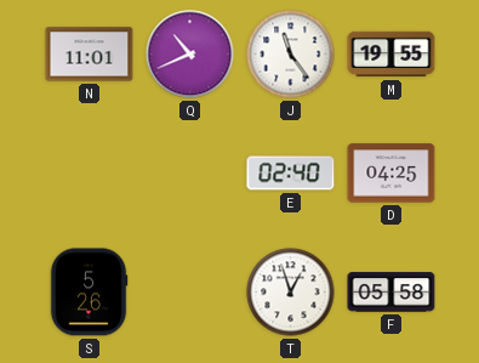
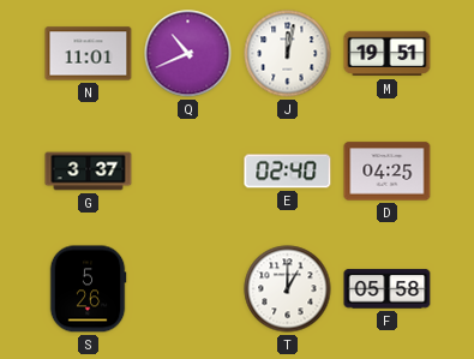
J: 11:24 -> 12:02 (288, 54)
M: 19:55 -> 19:51 (388, 54)
G: none -> 3:37 (89, 172)
T: 12:57 -> 1:00 (288, 289)
